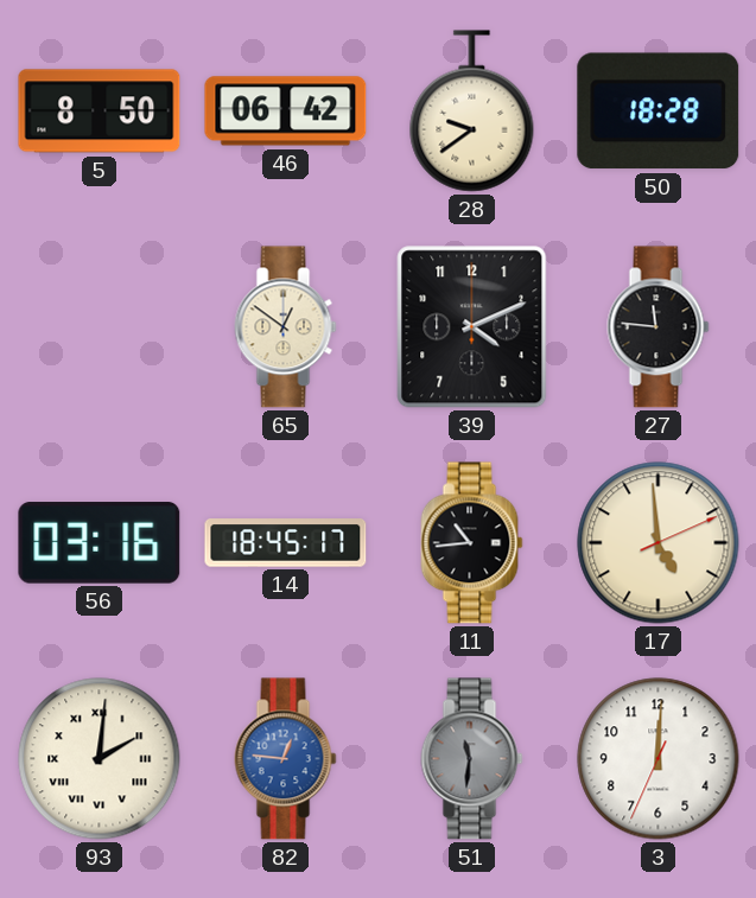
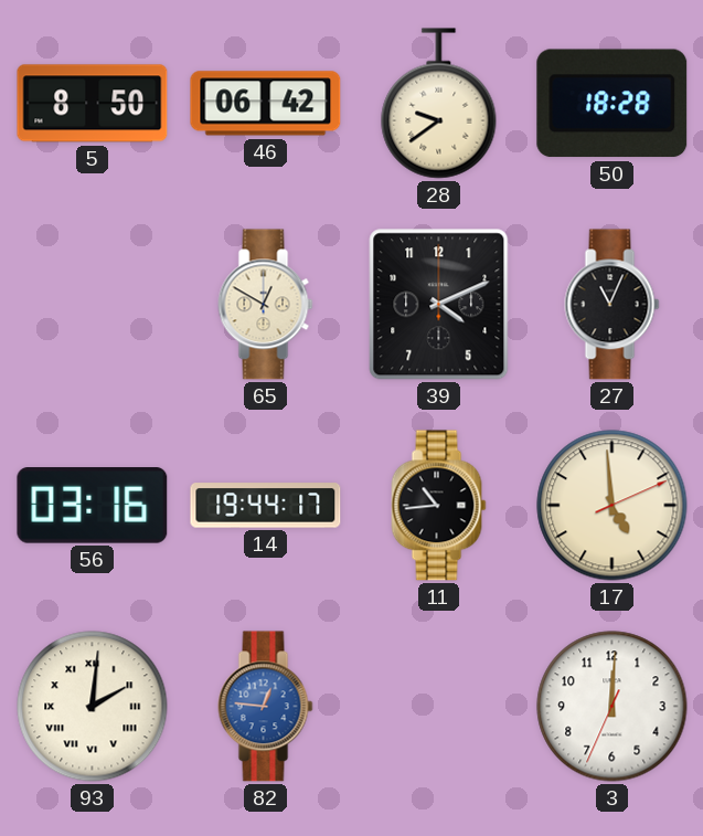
65: 12:51 -> 12:50 (266, 305)
27: 11:46 -> 11:04 (613, 305)
14: 18:45 -> 19:44 (266, 506)
51: 11:31 -> none (472, 759)
